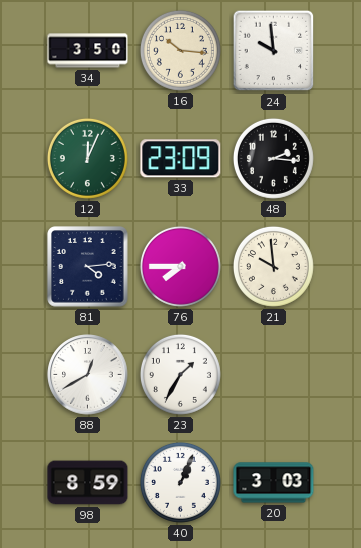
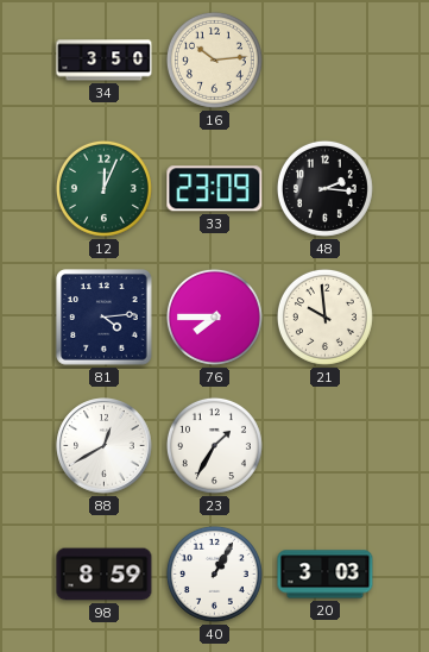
16: 10:16 -> 10:14 (214, 59)
24: 9:59 -> none (274, 51)
40: 1:04 -> 1:05 (214, 573)
